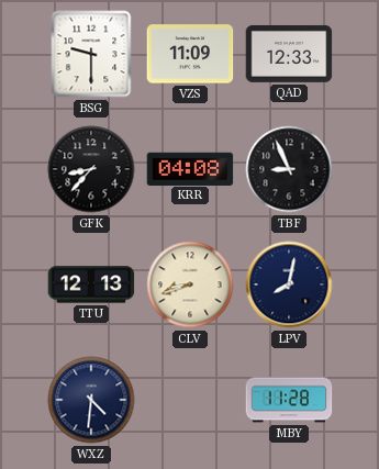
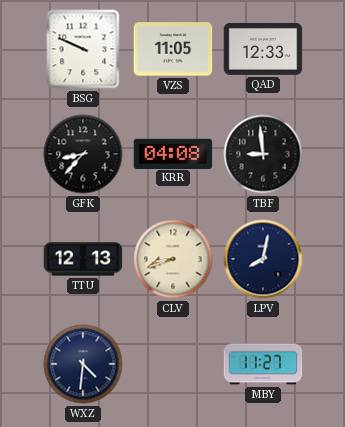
BSG: 9:30 -> 9:49 (83, 49)
VZS: 11:09 -> 11:05 (173, 49)
TBF: 8:56 -> 8:59 (263, 154)
MBY: 11:28 -> 11:27 (263, 364)
